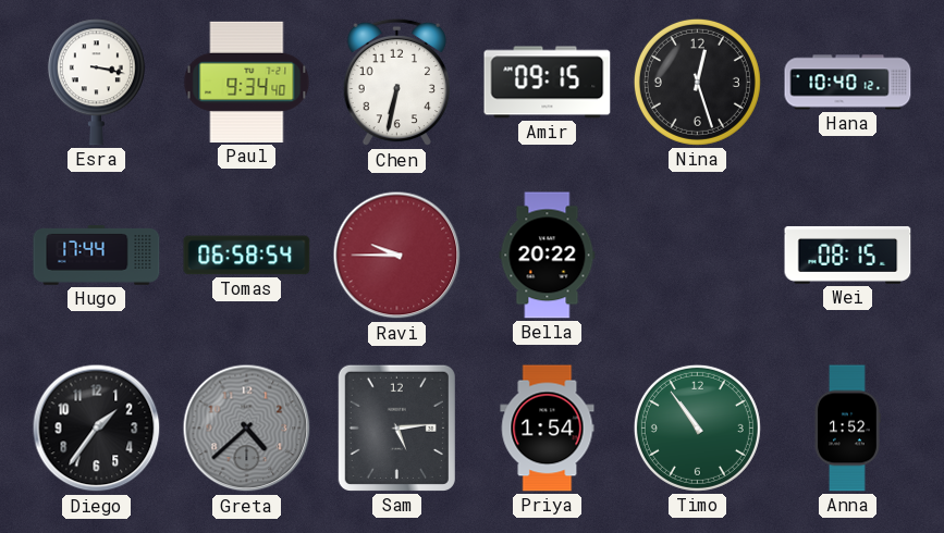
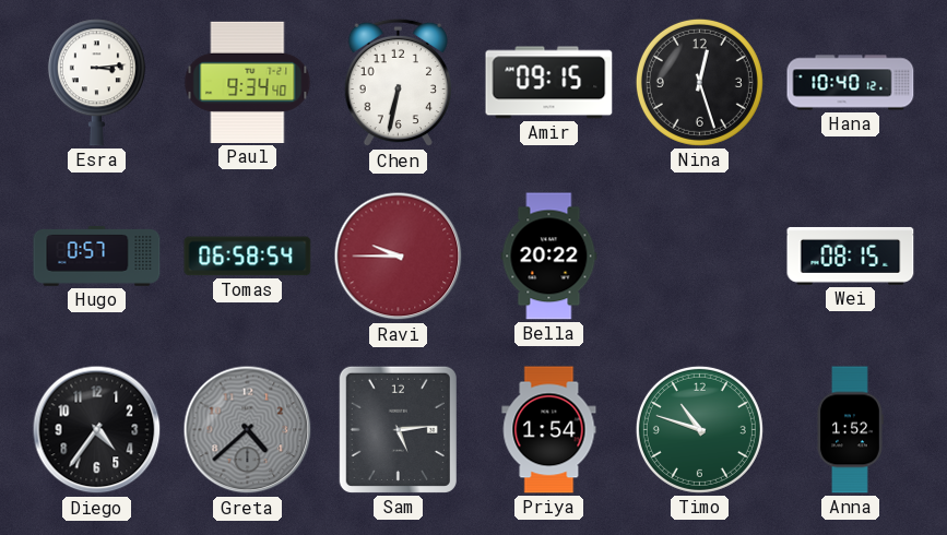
Esra: 3:17 -> 3:14 (96, 83)
Hugo: 17:44 -> 0:57 (97, 255)
Diego: 1:36 -> 4:36 (97, 430)
Timo: 10:54 -> 10:48 (699, 429)
